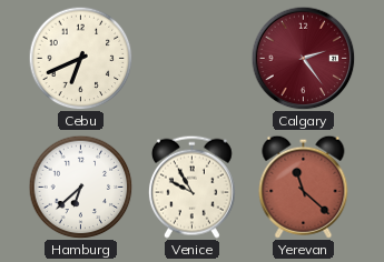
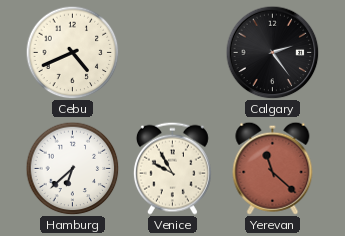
Cebu: 6:41 -> 4:41 (72, 52)
Calgary dial: burgundy -> black (272, 52)
